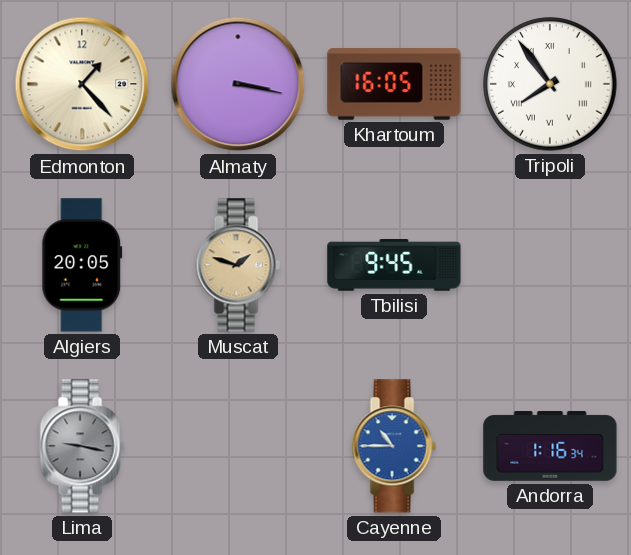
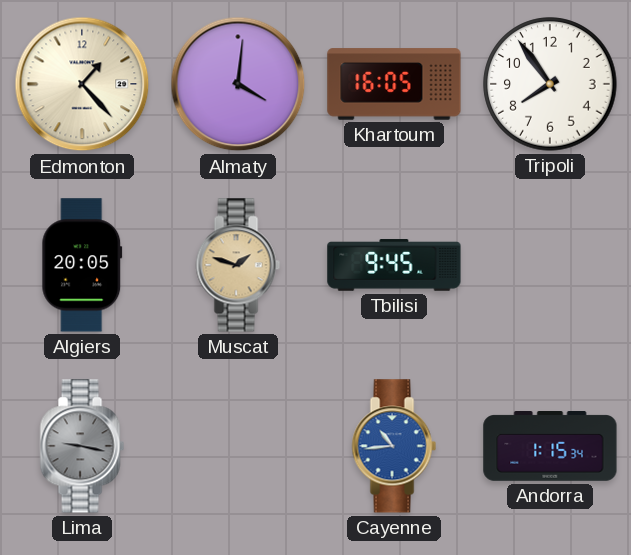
Almaty: 3:17 -> 4:01 (238, 84)
Tripoli numerals: Roman -> Arabic (550, 84)
Cayenne: 10:45 -> 10:44 (394, 446)
Andorra: 1:16 -> 1:15 (550, 447)
